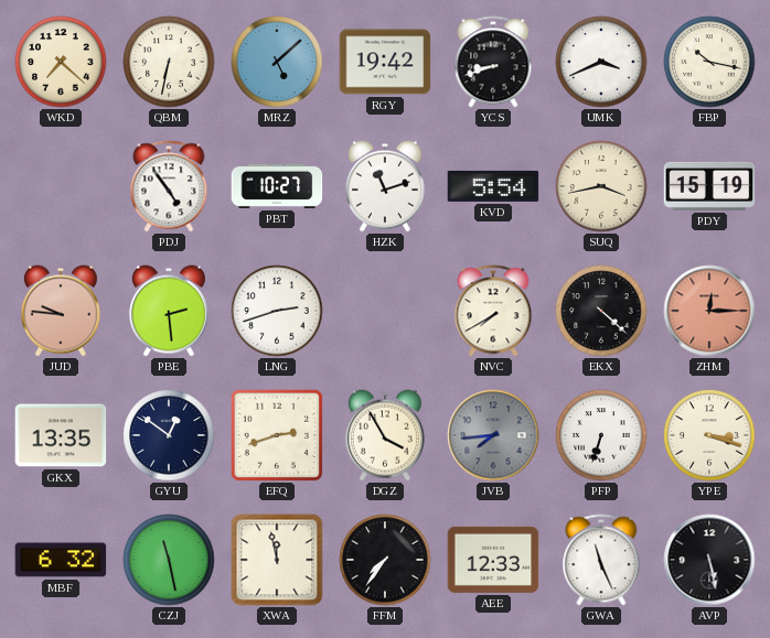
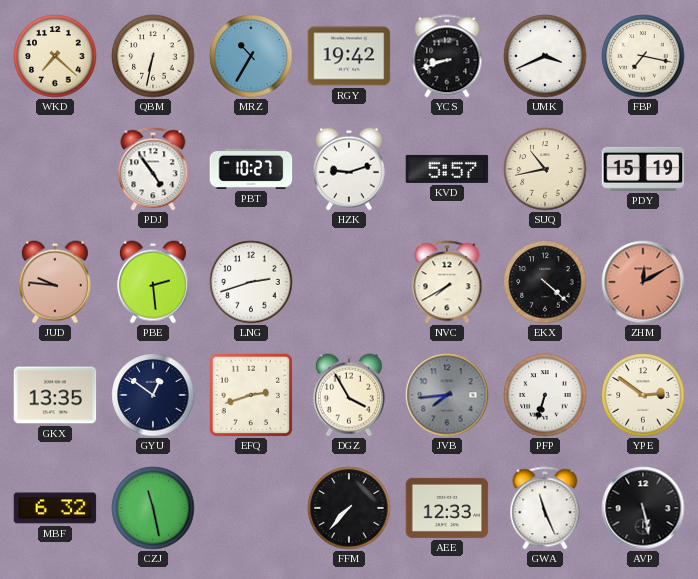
MRZ: 5:08 -> 10:35 (251, 56)
FBP: 10:17 -> 7:17 (643, 56)
HZK: 11:12 -> 9:12 (349, 169)
KVD: 5:54 -> 5:57 (447, 169)
SUQ: 3:43 -> 10:43 (545, 169)
ZHM: 12:15 -> 12:10 (643, 282)
YPE: 3:18 -> 2:51 (643, 395)
XWA: 11:58 -> none (277, 560)
FFM: 7:36 -> 7:37 (349, 508)
